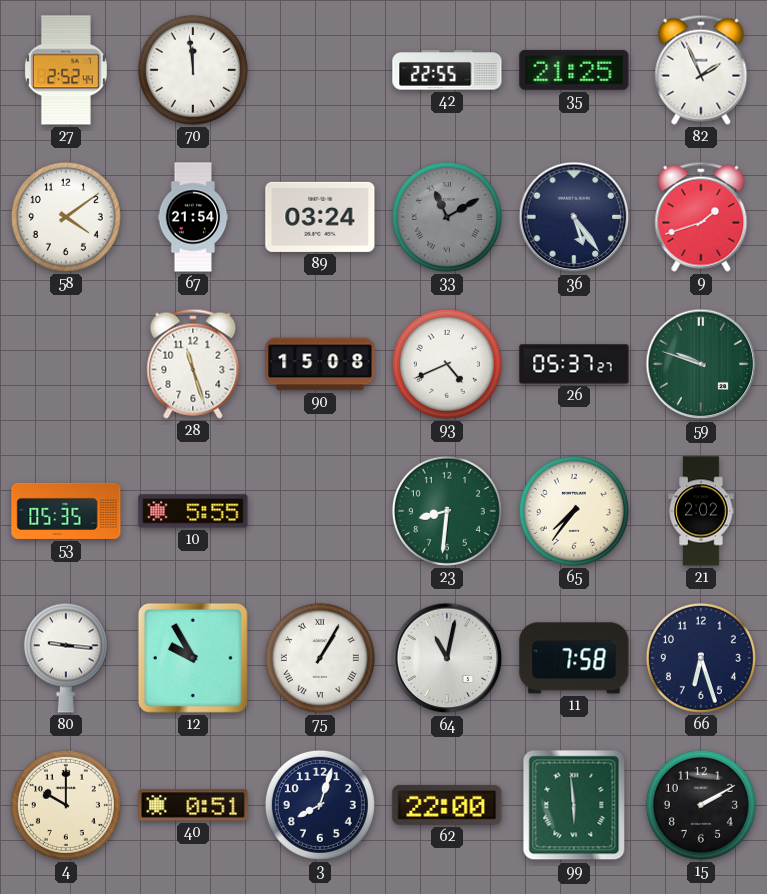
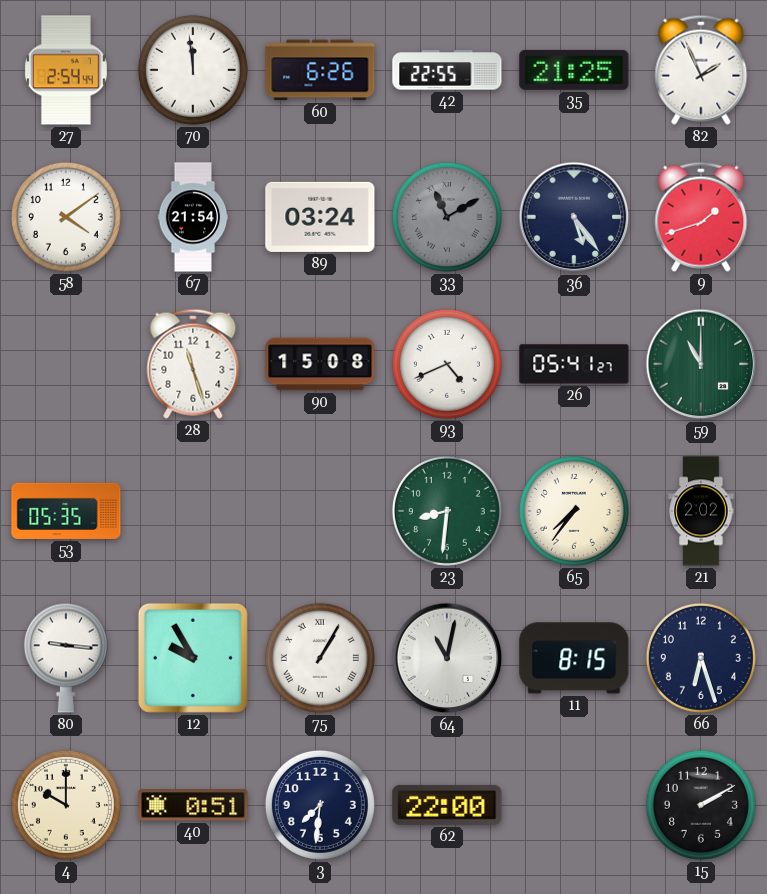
27: 2:52 -> 2:54 (66, 70)
60: none -> 6:26 (320, 70)
26: 05:37 -> 05:41 (574, 364)
59: 9:48 -> 11:00 (701, 364)
10: 5:55 -> none (193, 511)
11: 7:58 -> 8:15 (574, 658)
3: 8:03 -> 7:31 (320, 805)
99: 5:59 -> none (574, 805)
